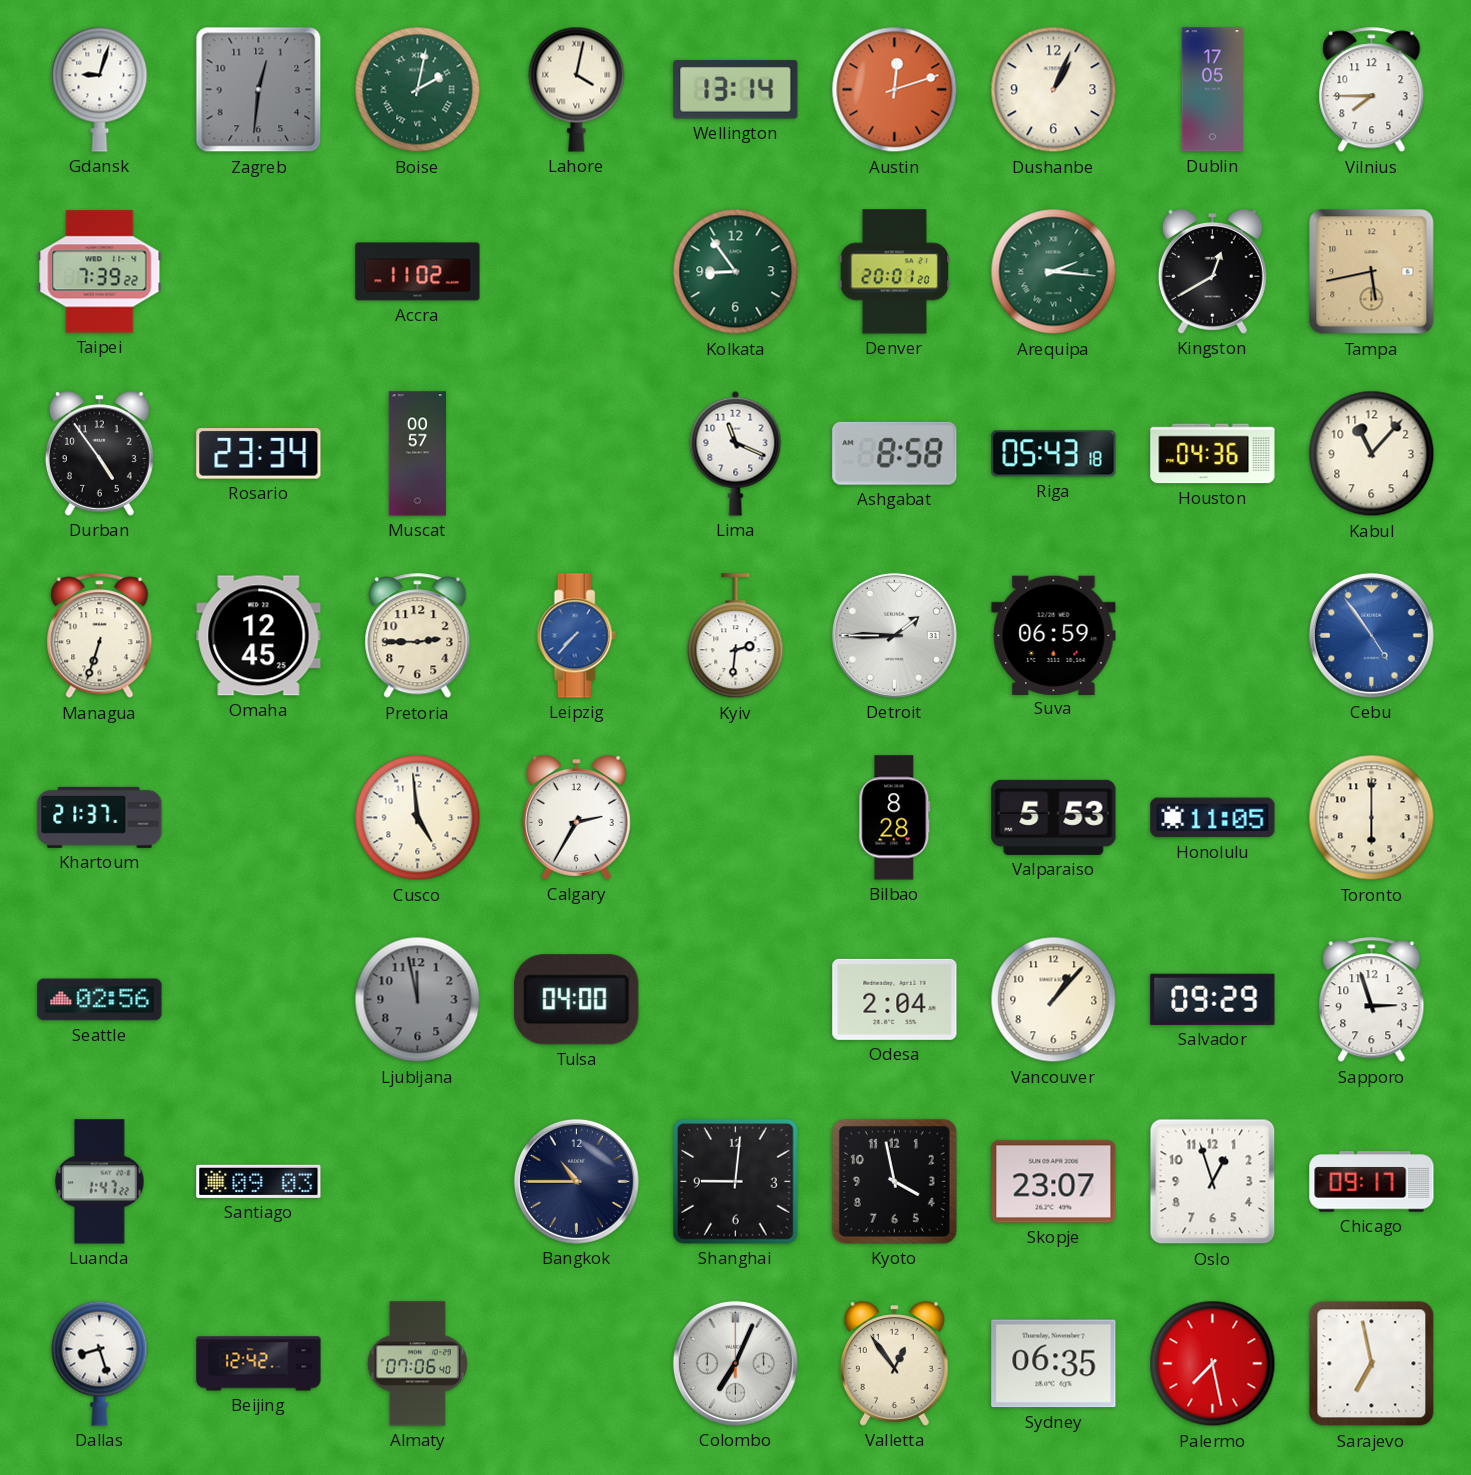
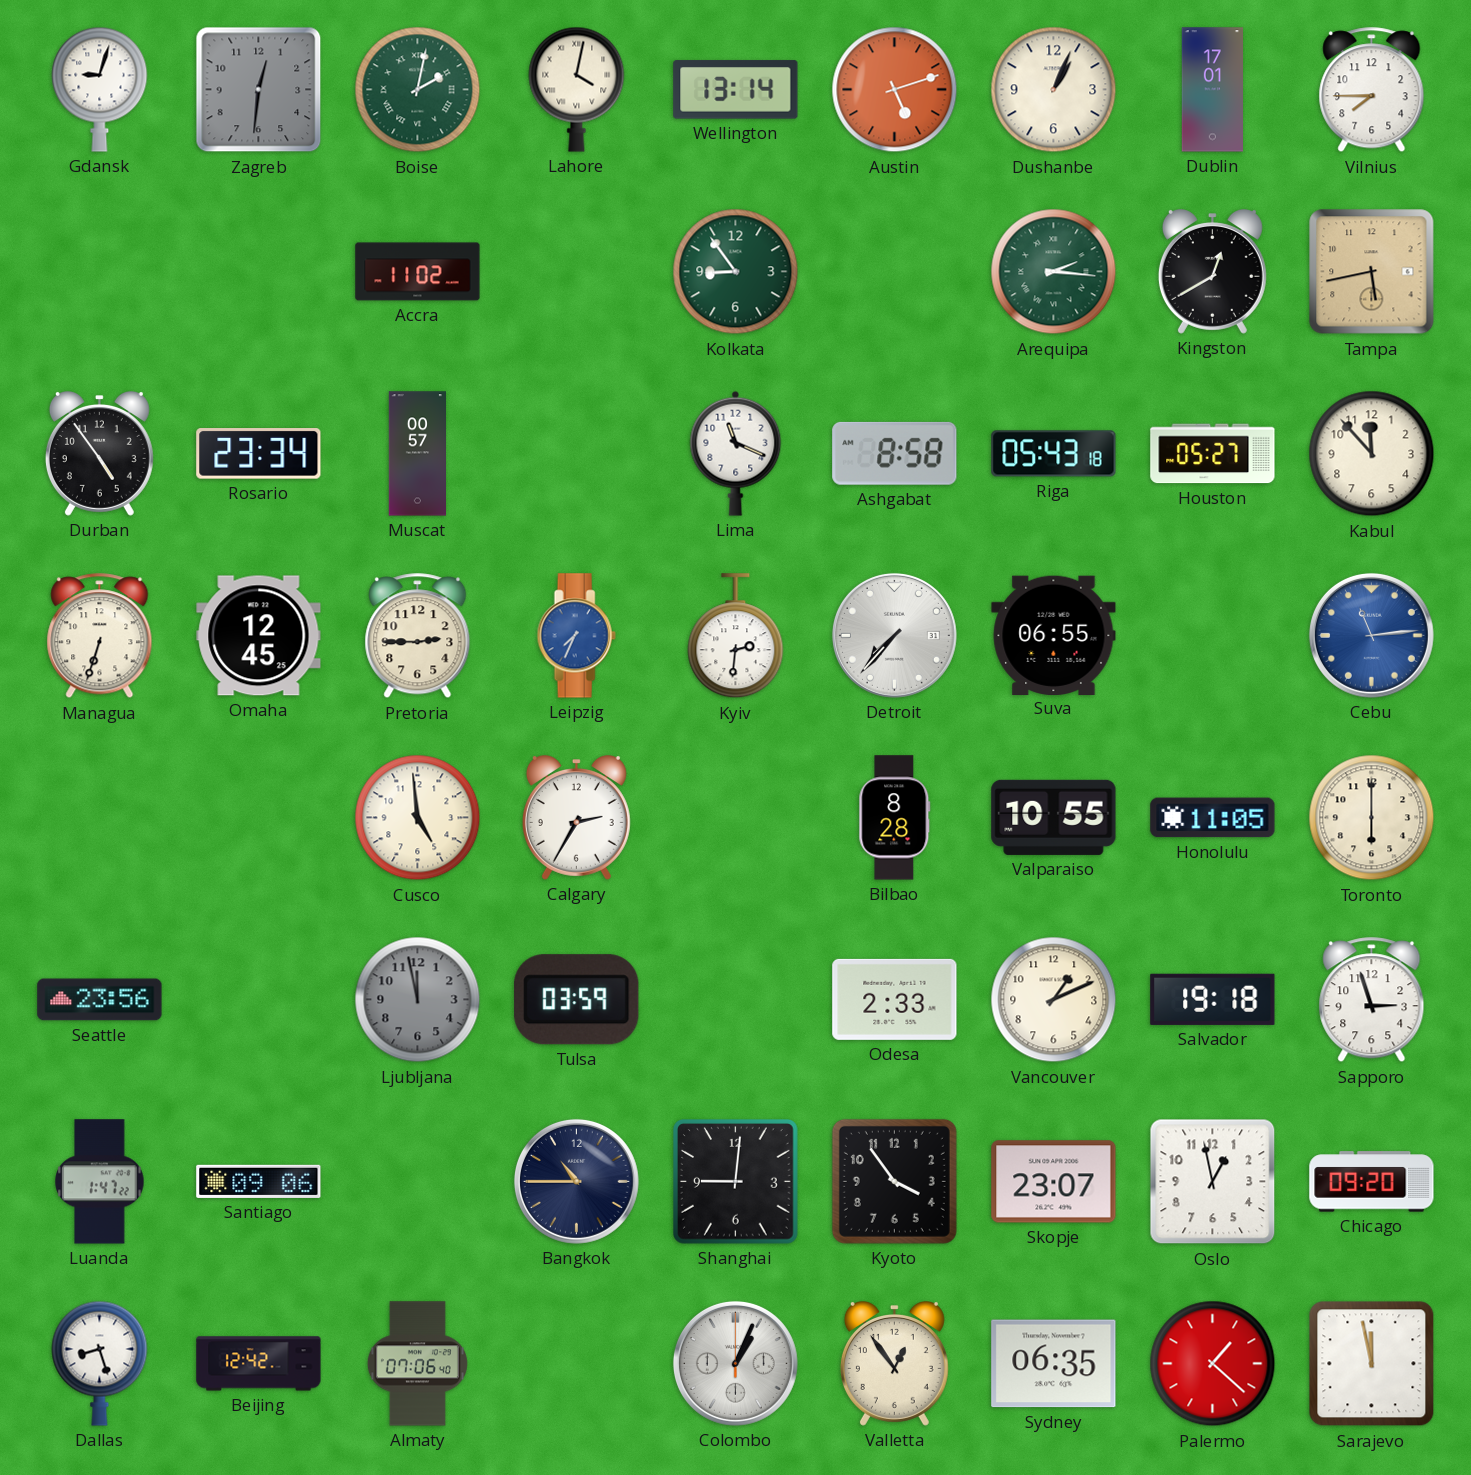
Austin: 12:12 -> 5:12 (895, 90)
Dublin: 17:05 -> 17:01 (1213, 90)
Taipei: 7:39 -> none (100, 272)
Denver: 20:01 -> none (895, 272)
Houston: 04:36 -> 05:27 (1213, 454)
Kabul: 11:07 -> 11:53 (1372, 454)
Leipzig: 7:37 -> 7:34 (576, 636)
Detroit: 1:45 -> 7:37 (894, 635)
Suva: 06:59 -> 06:55 (1054, 635)
Cebu: 4:54 -> 11:14 (1371, 635)
Khartoum: 21:37 -> none (100, 817)
Valparaiso: 5:53 -> 10:55 (1054, 817)
Seattle: 02:56 -> 23:56 (100, 1000)
Tulsa: 04:00 -> 03:59 (577, 1000)
Odesa: 2:04 -> 2:33 (895, 999)
Vancouver: 1:07 -> 1:11 (1054, 1000)
Salvador: 09:29 -> 19:18 (1213, 999)
Santiago: 09:03 -> 09:06 (259, 1181)
Kyoto: 3:58 -> 3:54 (894, 1181)
Oslo: 12:57 -> 12:58 (1213, 1182)
Chicago: 09:17 -> 09:20 (1372, 1182)
Colombo: 7:04 -> 1:04 (735, 1363)
Palermo: 7:28 -> 1:22 (1213, 1364)
Sarajevo: 6:58 -> 11:58 (1372, 1364)
